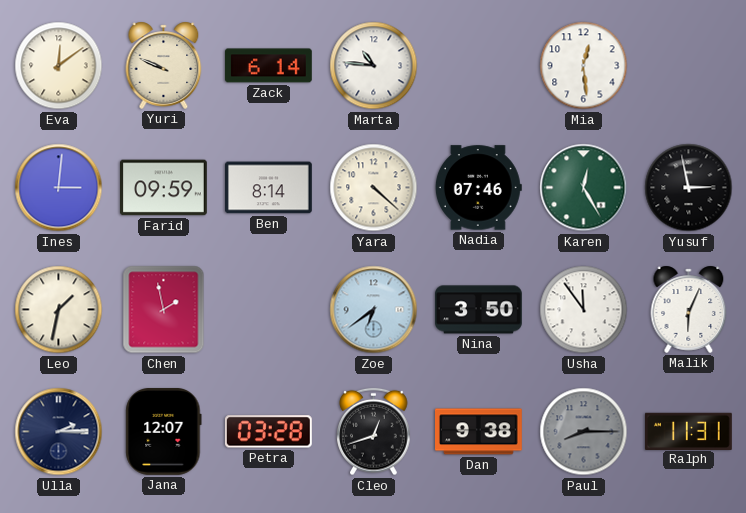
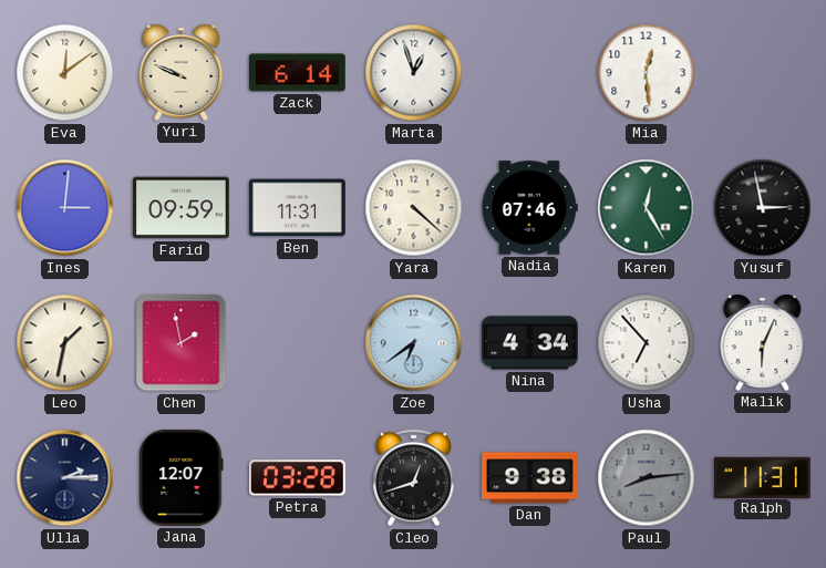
Marta: 10:46 -> 12:57 (414, 73)
Ben: 8:14 -> 11:31 (298, 208)
Nina: 3:50 -> 4:34 (530, 343)
Usha: 11:54 -> 6:53 (647, 343)
Paul: 8:15 -> 8:14 (647, 478)
